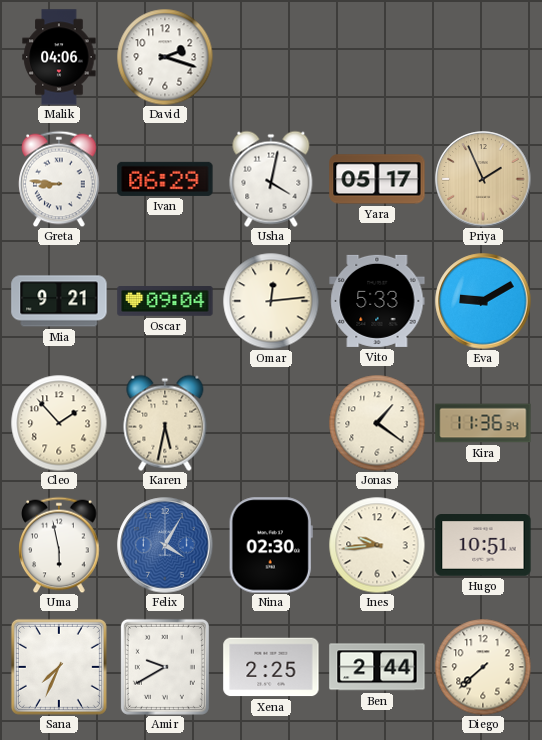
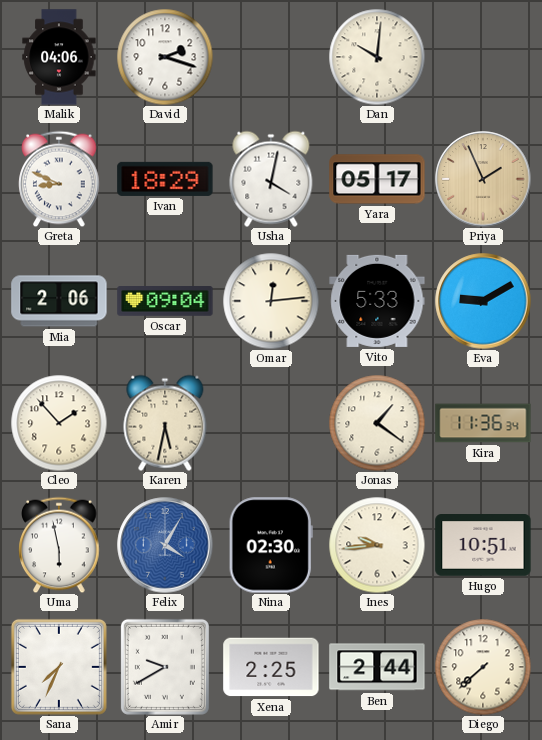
Dan: none -> 10:01 (377, 57)
Greta: 8:46 -> 8:49 (59, 179)
Ivan: 06:29 -> 18:29 (165, 179)
Mia: 9:21 -> 2:06 (59, 301)
